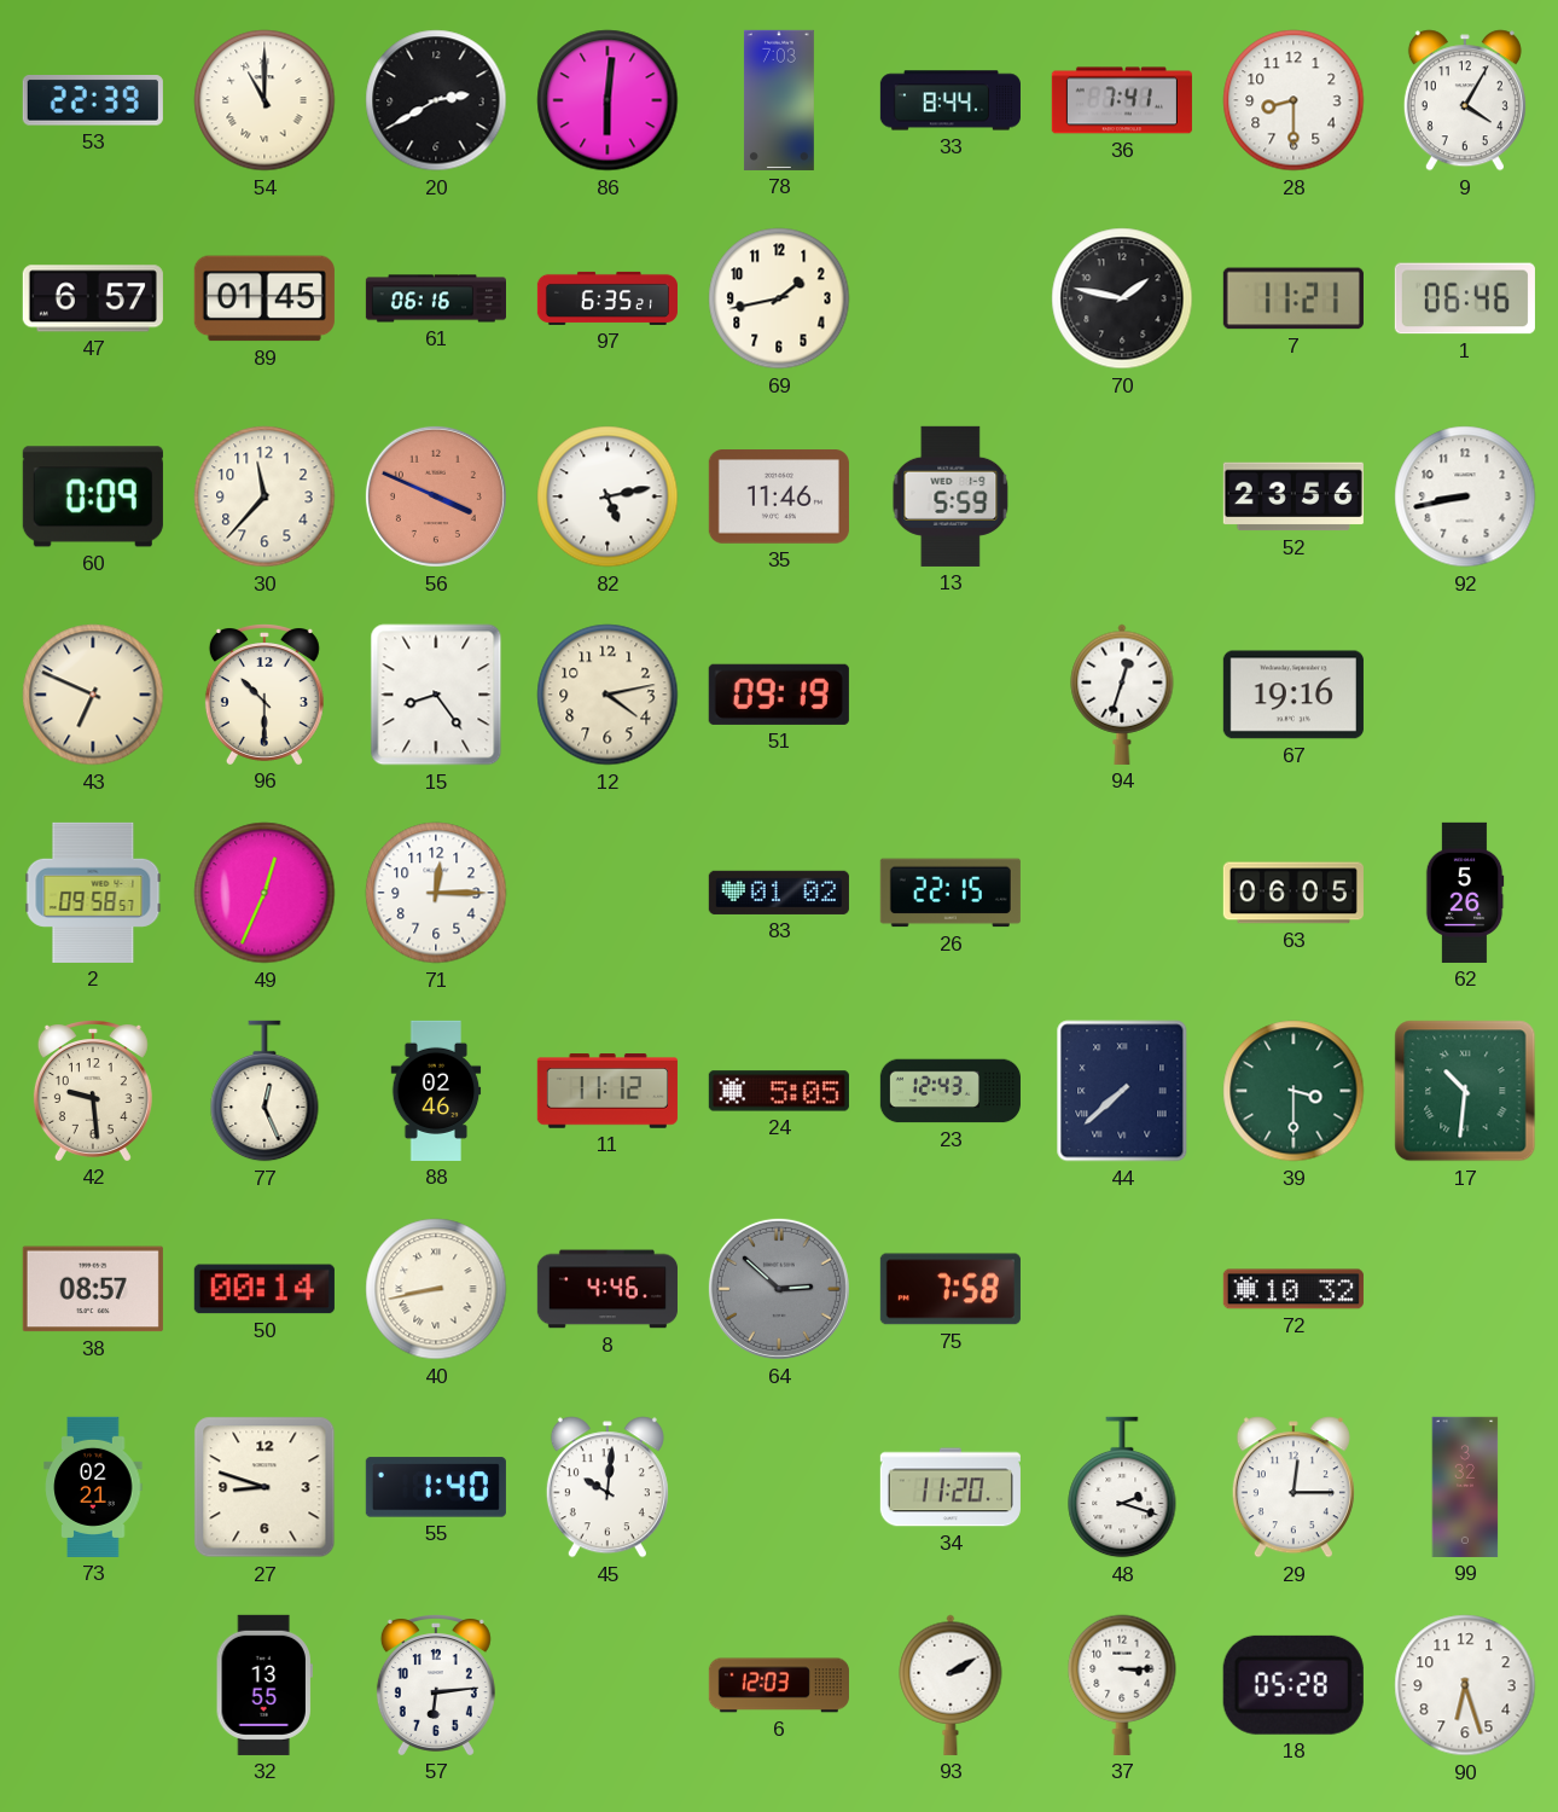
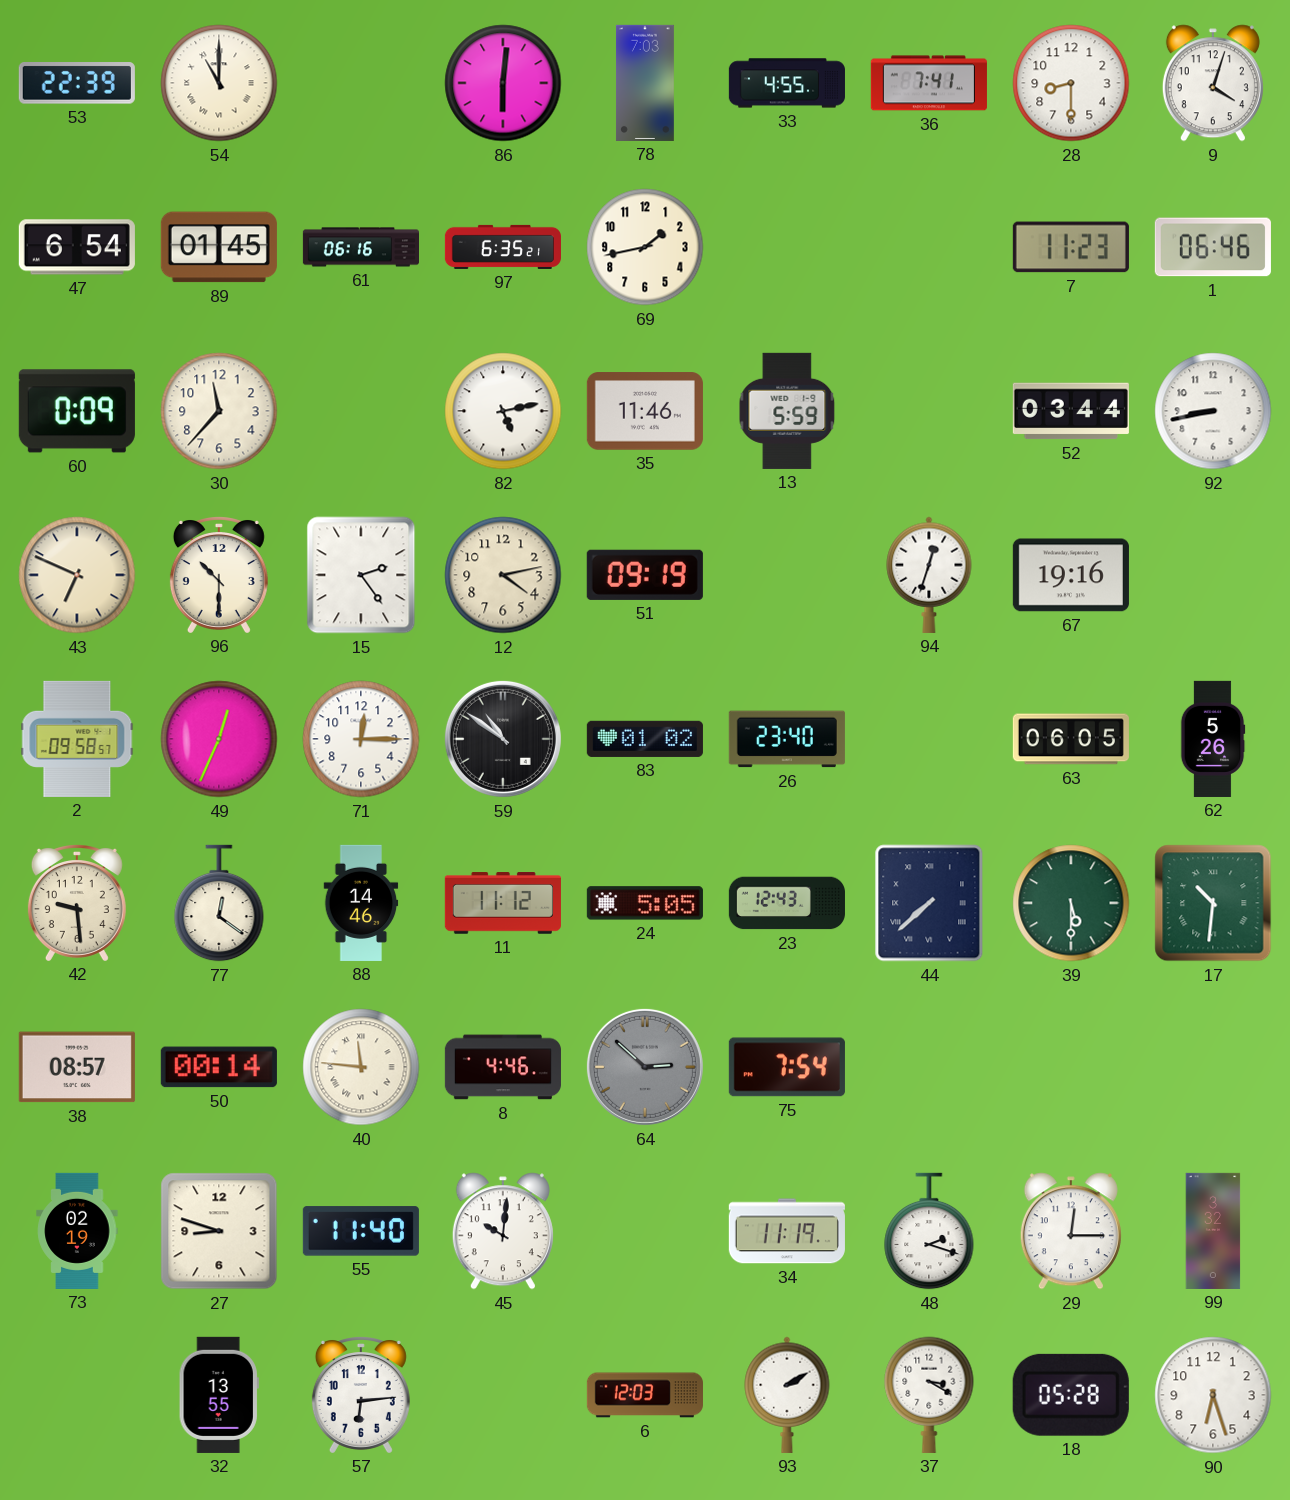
20: 2:40 -> none (436, 100)
33: 8:44 -> 4:55 (787, 83)
9: 4:05 -> 4:03 (1213, 83)
47: 6:57 -> 6:54 (77, 247)
70: 1:47 -> none (1122, 298)
7: 11:21 -> 11:23 (1071, 247)
56: 3:49 -> none (436, 496)
52: 23:56 -> 03:44 (1071, 411)
15: 8:24 -> 2:24 (361, 575)
59: none -> 10:51 (503, 739)
26: 22:15 -> 23:40 (787, 739)
77: 12:26 -> 12:21 (219, 903)
88: 02:46 -> 14:46 (361, 903)
39: 3:30 -> 5:30 (1071, 903)
40: 8:43 -> 11:46 (361, 1067)
75: 7:58 -> 7:54 (787, 1067)
72: 10:32 -> none (1294, 1289)
73: 02:21 -> 02:19 (77, 1231)
55: 1:40 -> 11:40 (361, 1231)
34: 11:20 -> 11:19 (787, 1231)
37: 3:15 -> 3:20 (929, 1395)
